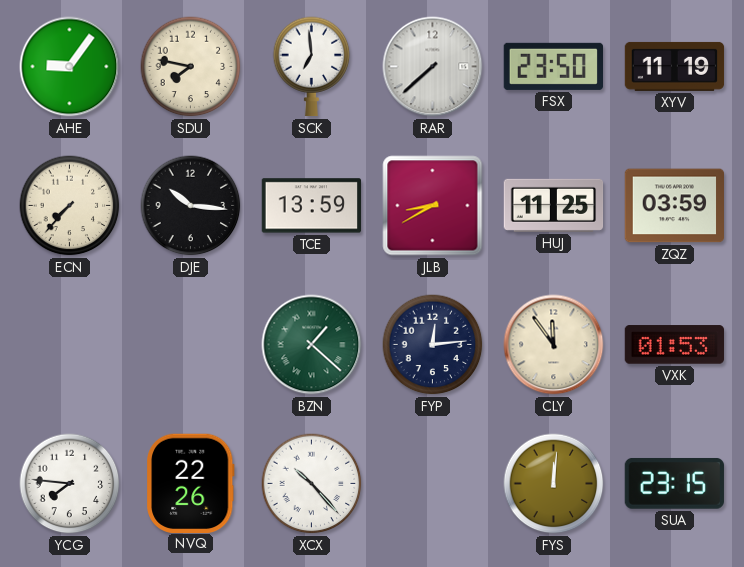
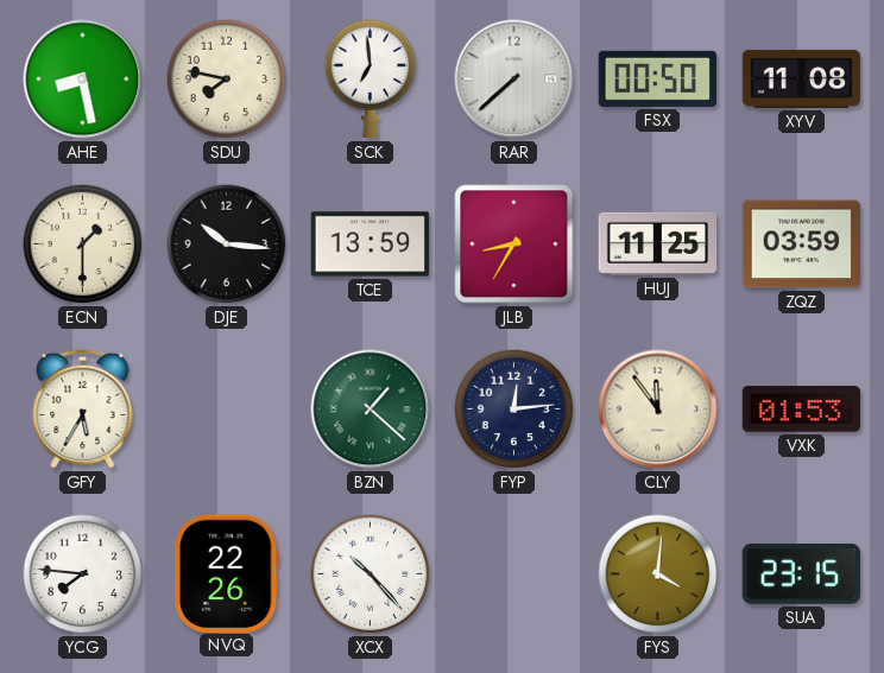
AHE: 9:06 -> 8:28 (83, 80)
FSX: 23:50 -> 00:50 (657, 78)
XYV: 11:19 -> 11:08 (802, 78)
ECN: 7:37 -> 1:30 (83, 245)
JLB: 8:40 -> 8:35 (514, 245)
GFY: none -> 5:35 (83, 408)
FYS: 12:01 -> 4:01 (658, 574)
